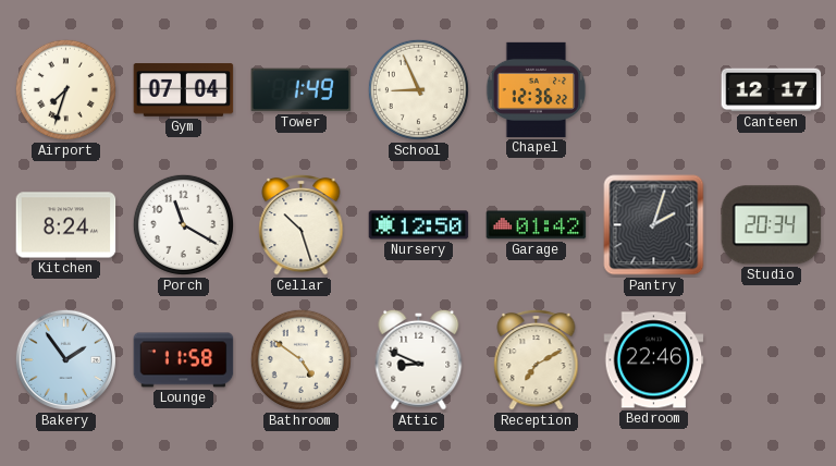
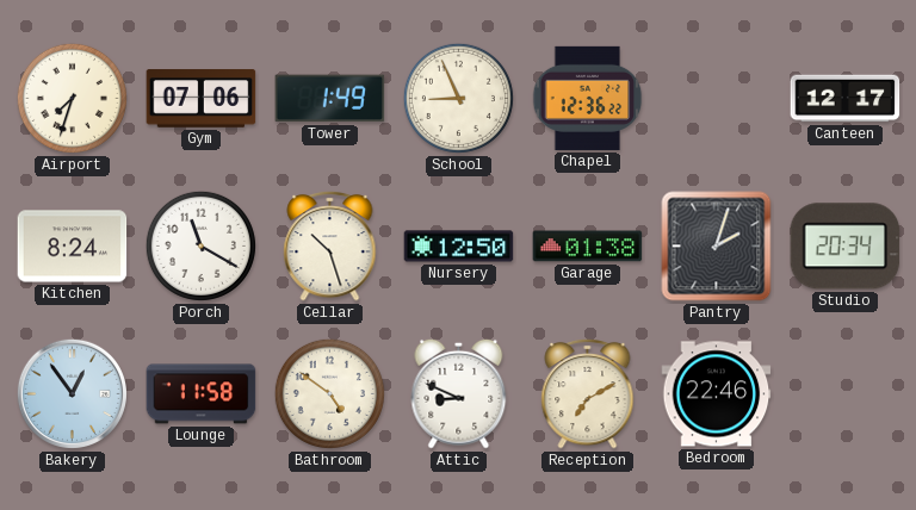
Gym: 07:04 -> 07:06 (202, 99)
Garage: 01:42 -> 01:38 (588, 247)
Bakery: 1:54 -> 12:54 (72, 393)
